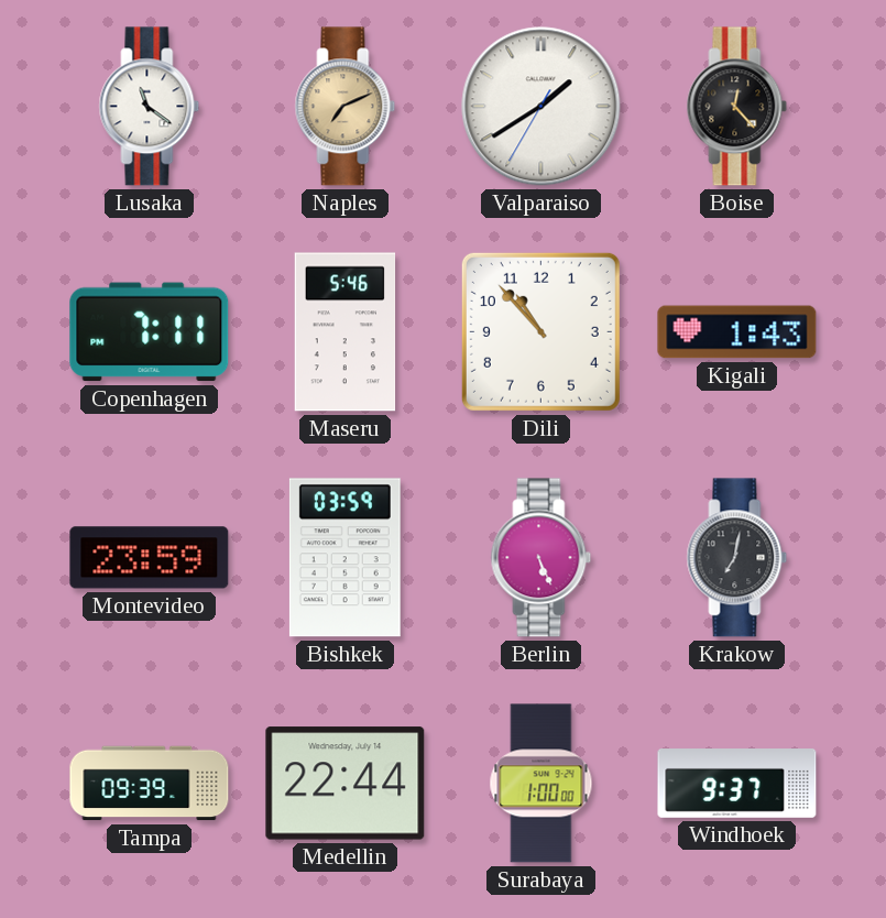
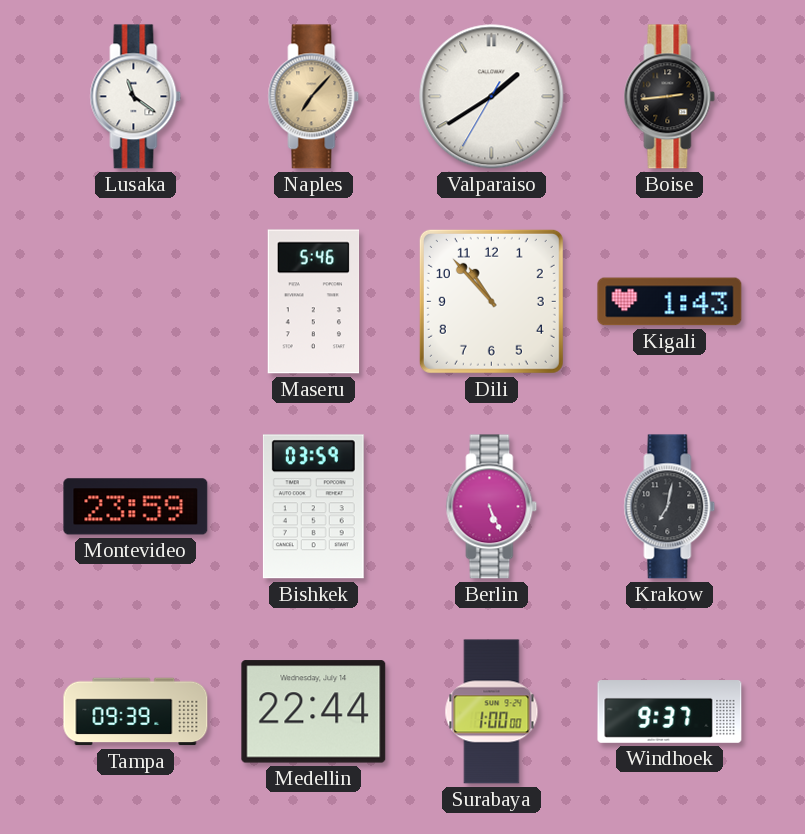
Naples: 7:11 -> 7:07 (314, 97)
Boise: 12:23 -> 2:44 (670, 97)
Copenhagen: 7:11 -> none (150, 332)
